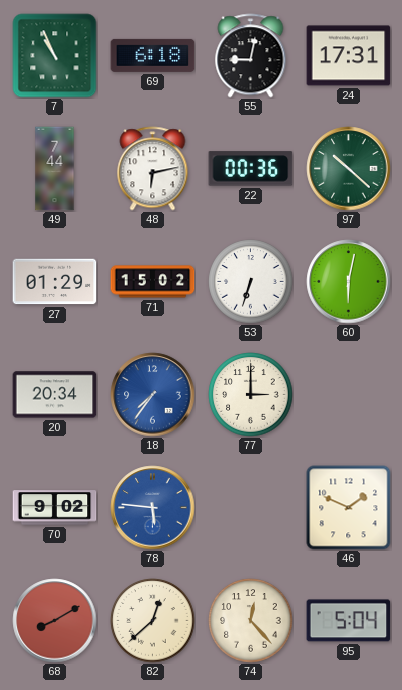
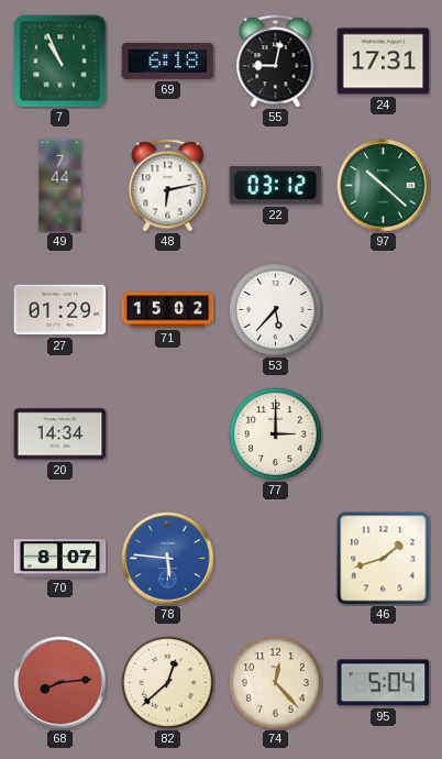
22: 00:36 -> 03:12 (276, 186)
53: 6:33 -> 5:37 (276, 310)
60: 6:02 -> none (349, 282)
20: 20:34 -> 14:34 (60, 435)
18: 7:36 -> none (153, 395)
70: 9:02 -> 8:07 (60, 559)
46: 1:49 -> 1:42 (384, 559)
68: 8:10 -> 8:14 (60, 683)
